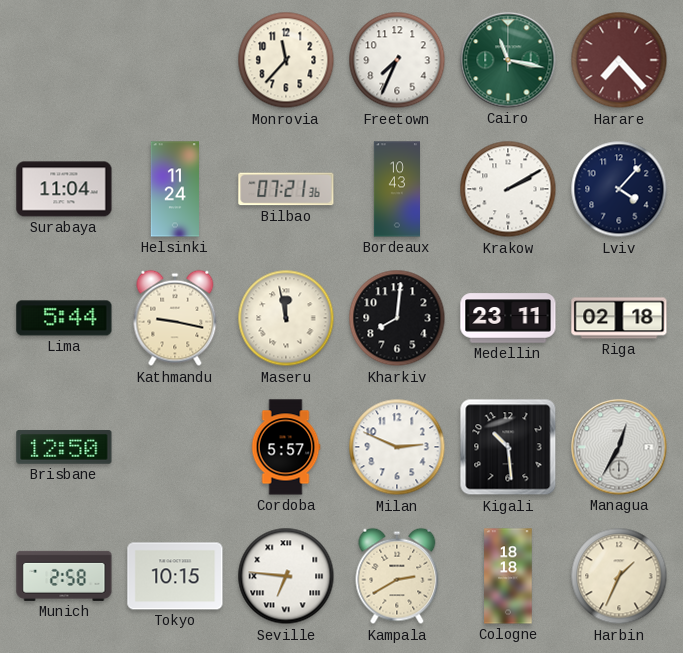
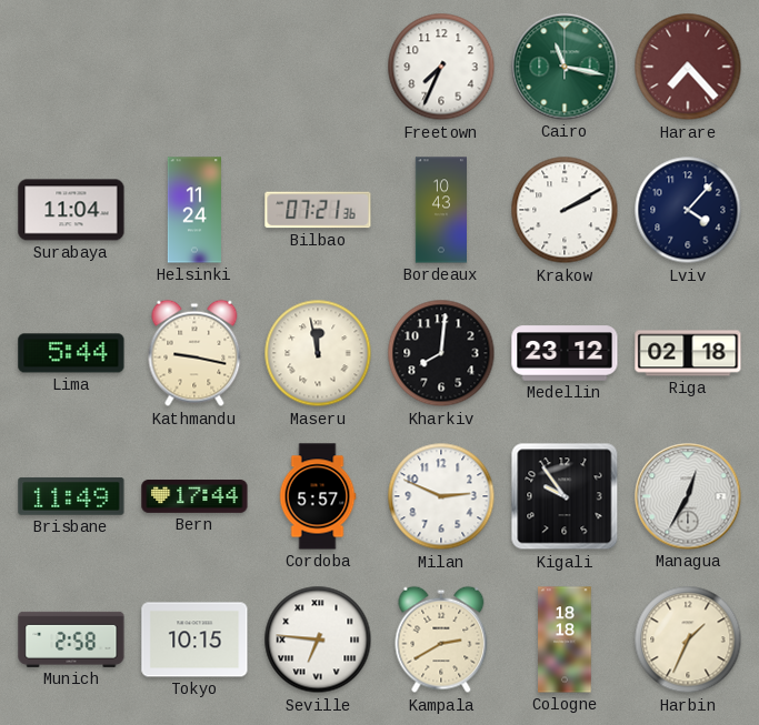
Monrovia: 11:37 -> none (286, 60)
Medellin: 23:11 -> 23:12 (565, 353)
Brisbane: 12:50 -> 11:49 (71, 497)
Bern: none -> 17:44 (194, 497)
Kigali: 10:29 -> 9:54 (565, 496)
